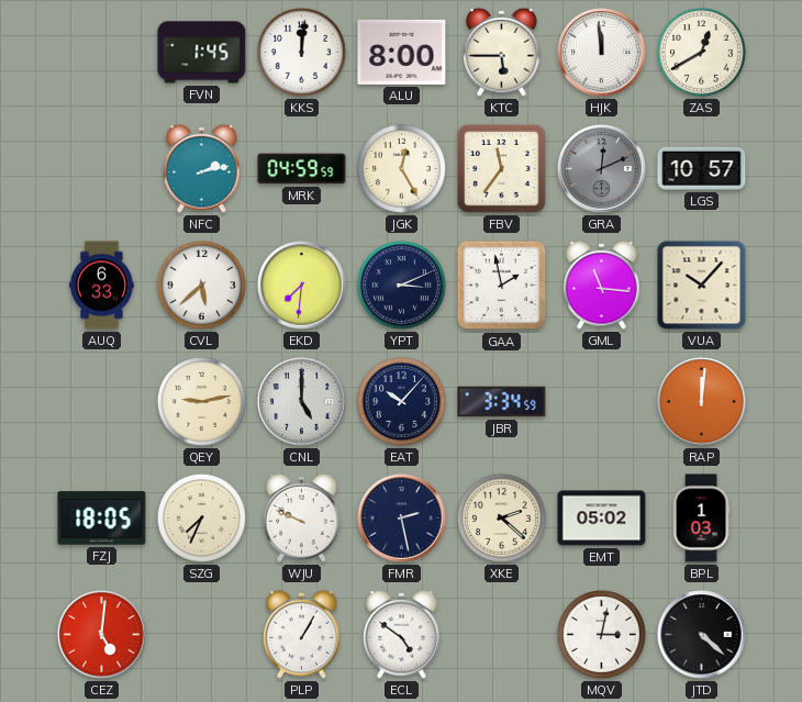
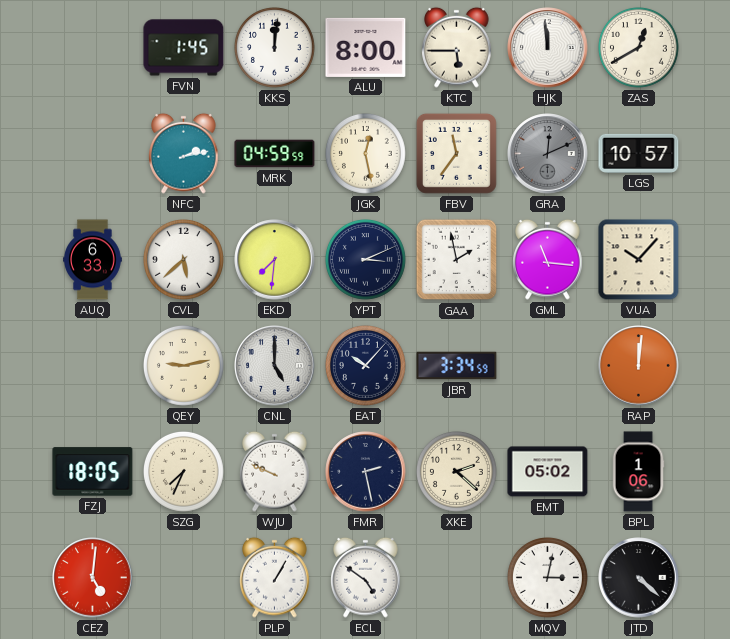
JGK: 12:25 -> 12:28 (366, 154)
BPL: 1:03 -> 1:06 (638, 472)
